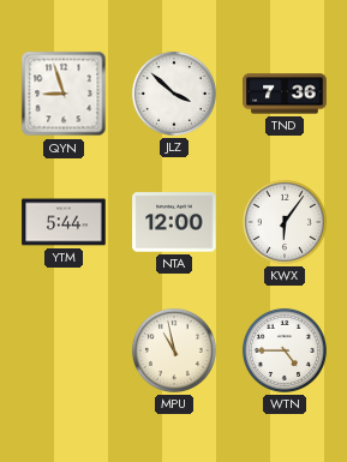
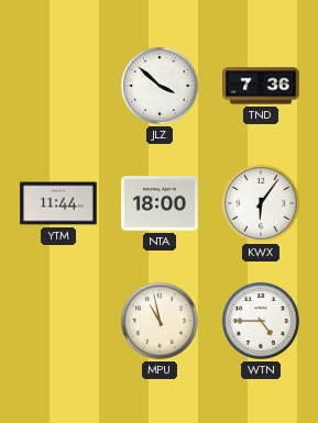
QYN: 8:57 -> none (64, 94)
YTM: 5:44 -> 11:44 (58, 203)
NTA: 12:00 -> 18:00 (160, 203)
